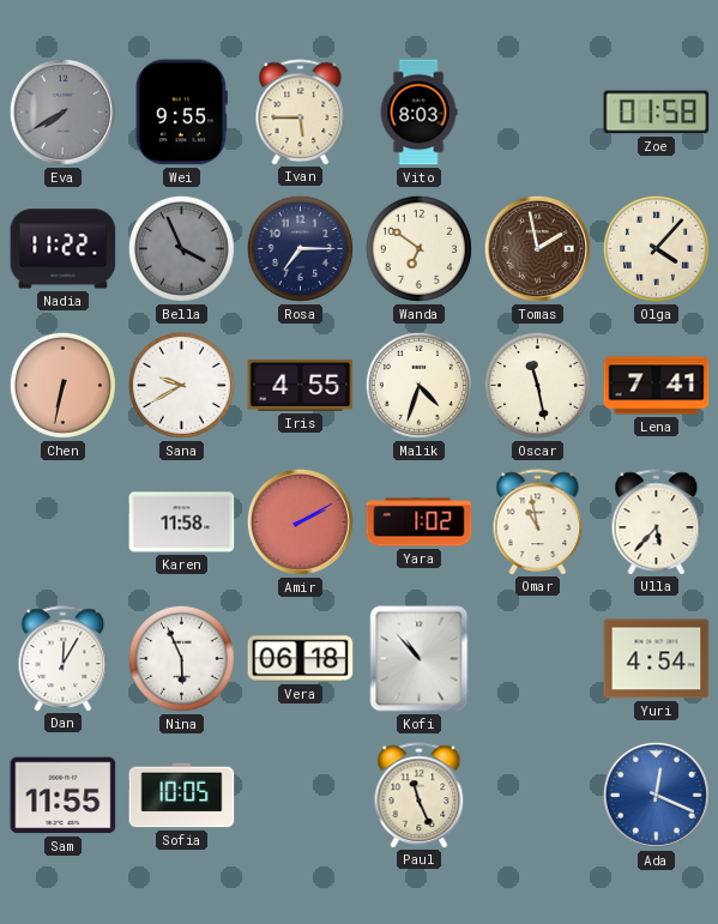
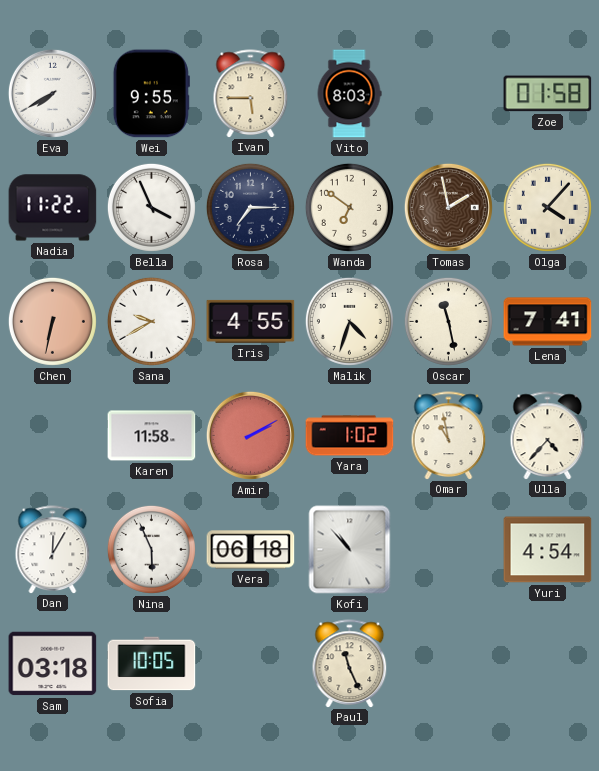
Eva dial: grey -> white (52, 93)
Bella dial: grey -> white (151, 207)
Ulla: 5:37 -> 4:37 (548, 435)
Sam: 11:55 -> 03:18 (53, 664)
Ada: 12:19 -> none (656, 795)
